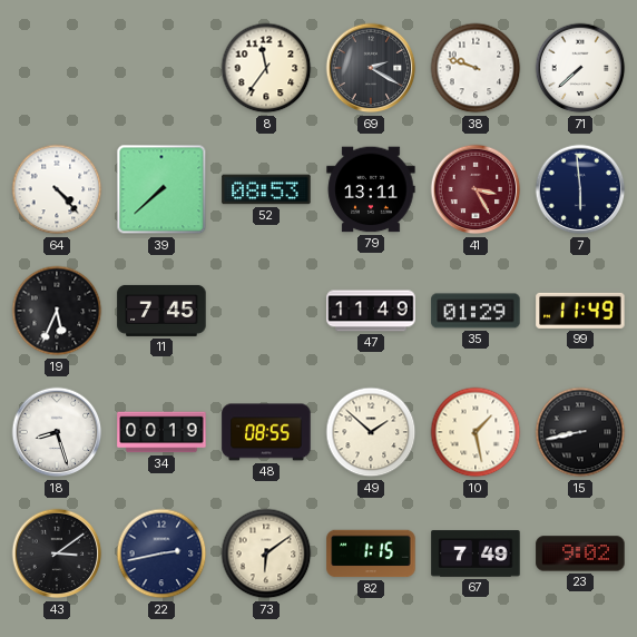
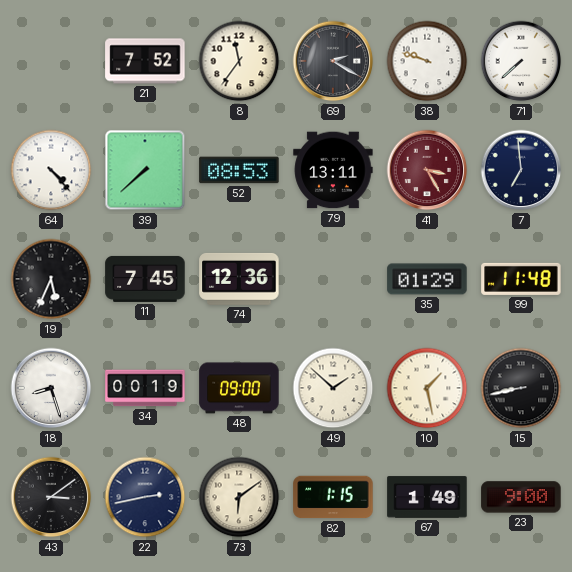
21: none -> 7:52 (145, 61)
7: 5:59 -> 6:59 (521, 170)
74: none -> 12:36 (239, 279)
47: 11:49 -> none (371, 311)
99: 11:49 -> 11:48 (521, 279)
48: 08:55 -> 09:00 (239, 388)
67: 7:49 -> 1:49 (427, 497)
23: 9:02 -> 9:00 (521, 497)
